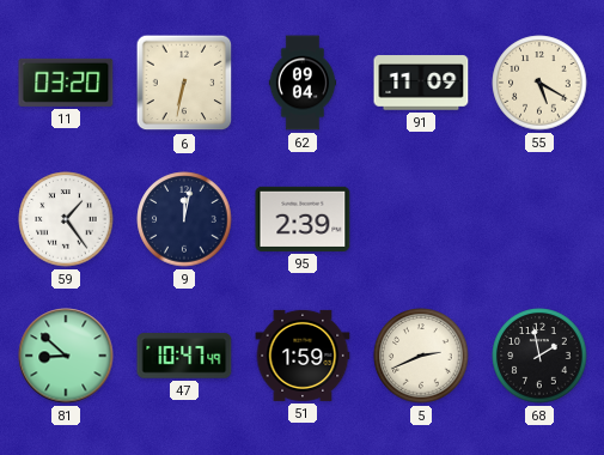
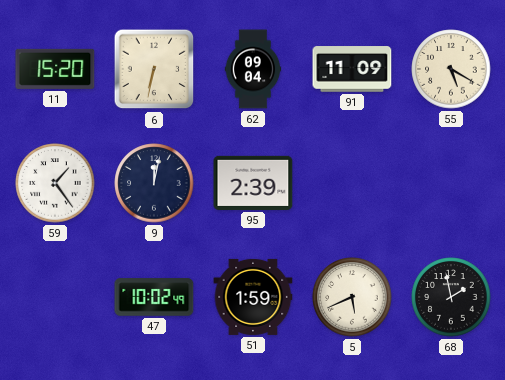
11: 03:20 -> 15:20 (55, 69)
81: 8:52 -> none (66, 356)
47: 10:47 -> 10:02 (154, 297)
5: 2:41 -> 5:41 (352, 297)
